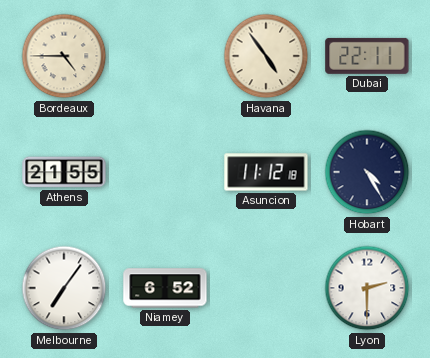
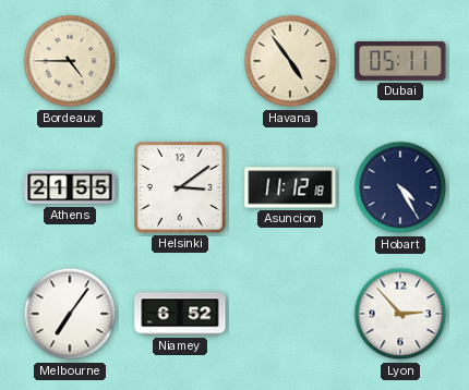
Dubai: 22:11 -> 05:11 (400, 61)
Helsinki: none -> 3:09 (181, 188)
Lyon: 2:30 -> 2:53 (400, 314)
